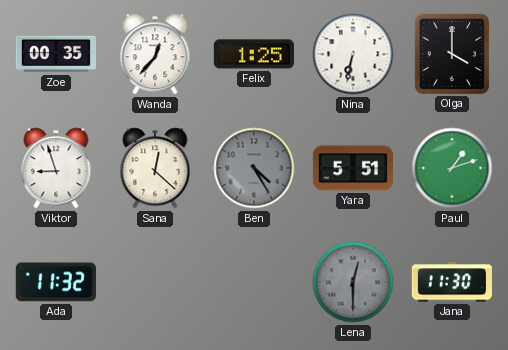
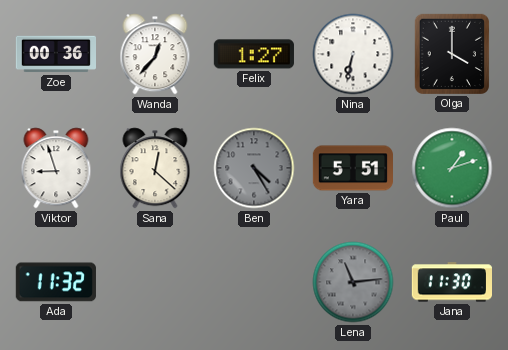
Zoe: 00:35 -> 00:36 (55, 54)
Felix: 1:25 -> 1:27 (254, 54)
Lena: 12:30 -> 11:14 (353, 282)
